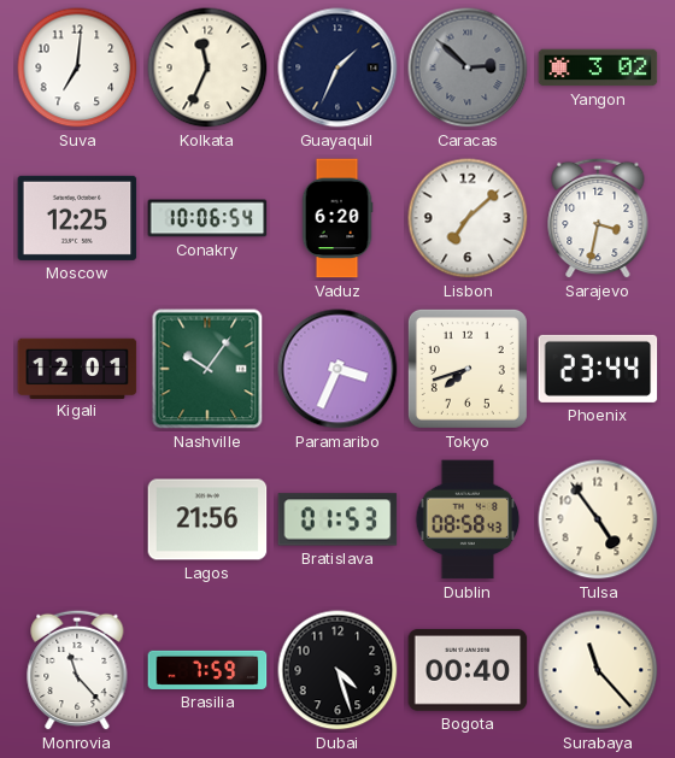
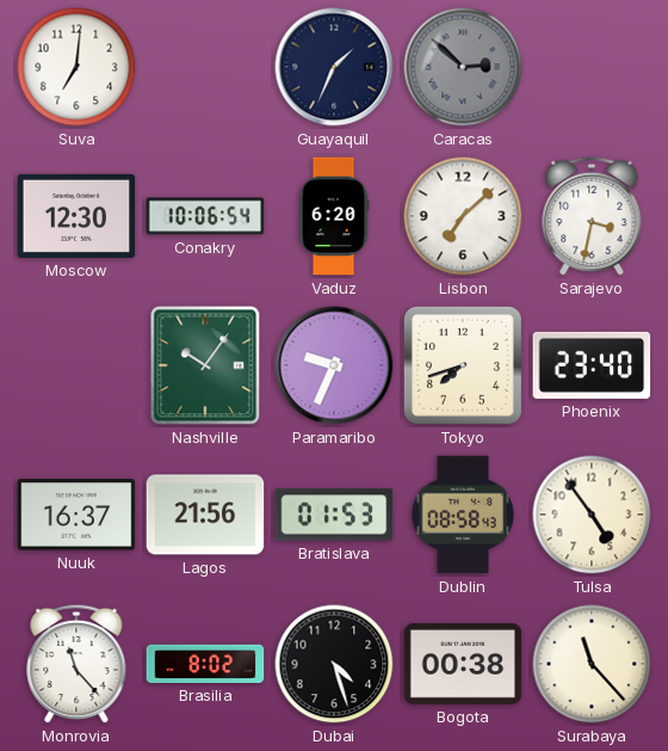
Kolkata: 11:34 -> none (207, 67)
Yangon: 3:02 -> none (598, 67)
Moscow: 12:25 -> 12:30 (76, 216)
Kigali: 12:01 -> none (77, 368)
Paramaribo: 3:34 -> 9:34 (334, 365)
Phoenix: 23:44 -> 23:40 (592, 365)
Nuuk: none -> 16:37 (76, 515)
Brasilia: 7:59 -> 8:02 (205, 664)
Bogota: 00:40 -> 00:38 (463, 664)
